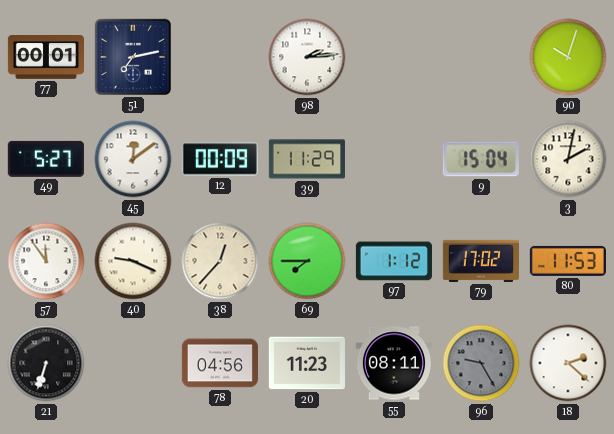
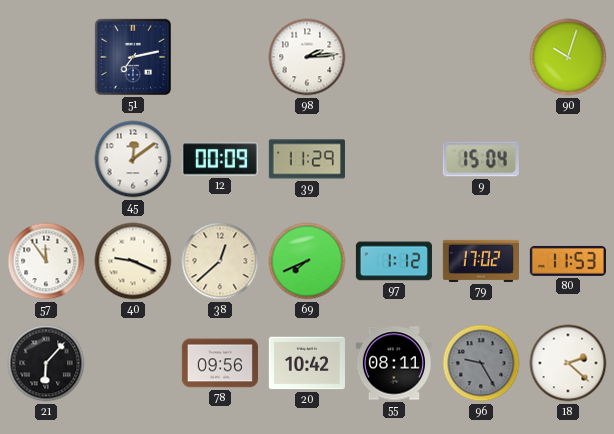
77: 00:01 -> none (45, 57)
49: 5:27 -> none (46, 159)
3: 2:02 -> none (568, 159)
38: 12:37 -> 12:38 (220, 261)
69: 7:45 -> 7:41 (307, 261)
21: 6:33 -> 6:07 (46, 363)
78: 04:56 -> 09:56 (220, 363)
20: 11:23 -> 10:42 (307, 363)
